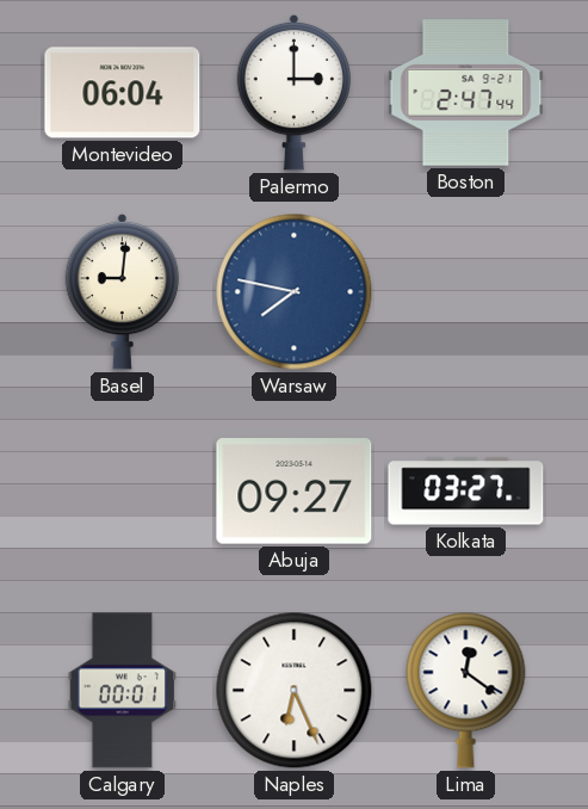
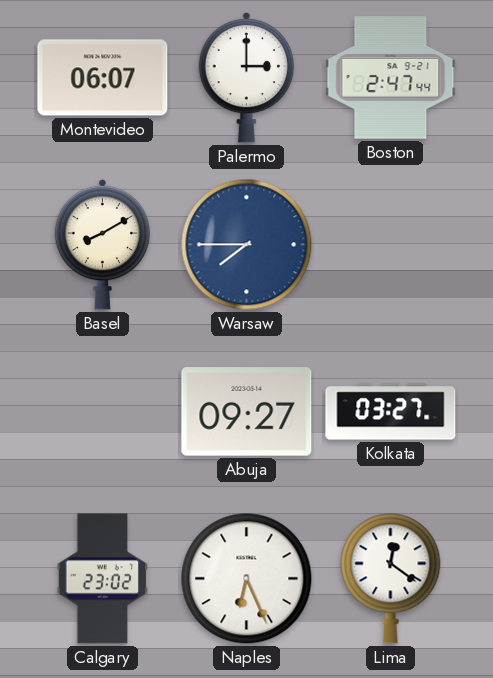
Montevideo: 06:04 -> 06:07 (103, 78)
Basel: 9:01 -> 8:10 (103, 244)
Warsaw: 7:47 -> 7:45 (247, 245)
Calgary: 00:01 -> 23:02 (102, 579)
